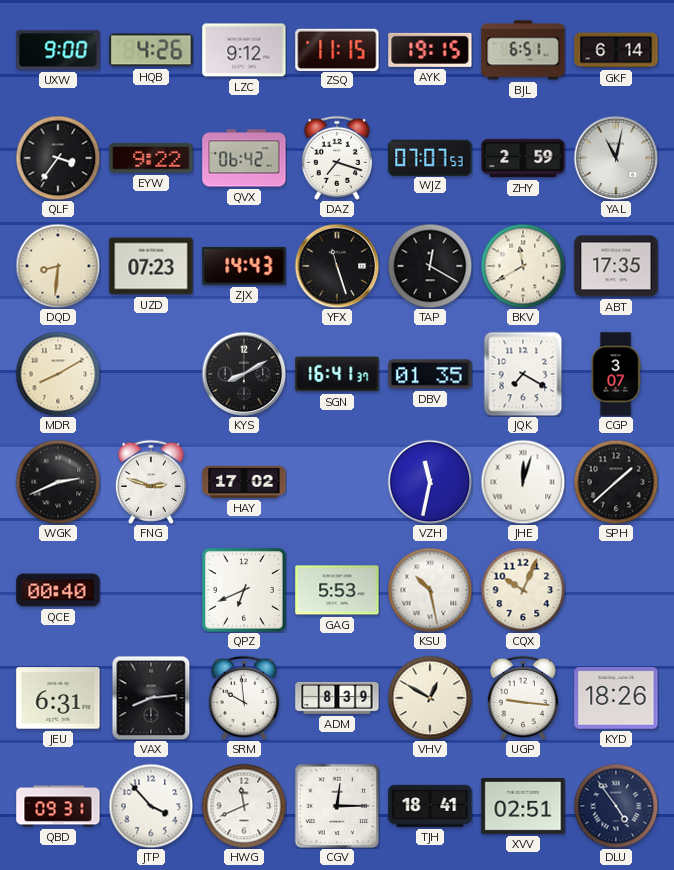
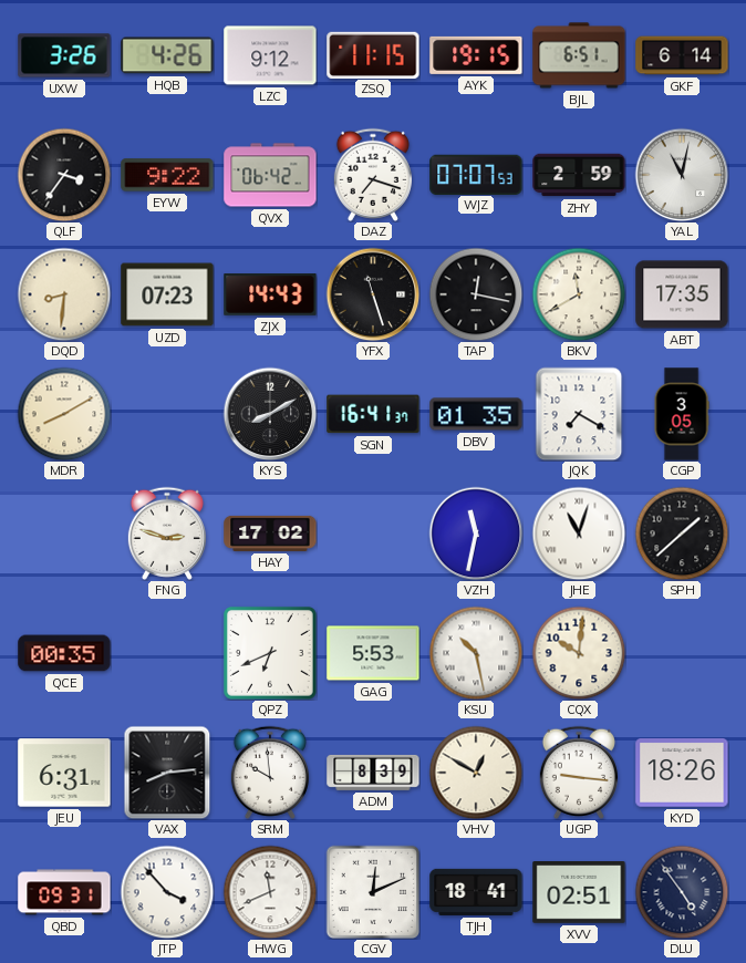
UXW: 9:00 -> 3:26 (64, 55)
TAP: 12:20 -> 12:17 (476, 294)
CGP: 3:07 -> 3:05 (682, 414)
WGK: 2:41 -> none (58, 482)
JHE: 12:03 -> 11:03 (579, 534)
QCE: 00:40 -> 00:35 (64, 653)
CQX: 10:04 -> 10:01 (579, 653)
CGV: 12:15 -> 12:11 (373, 892)
